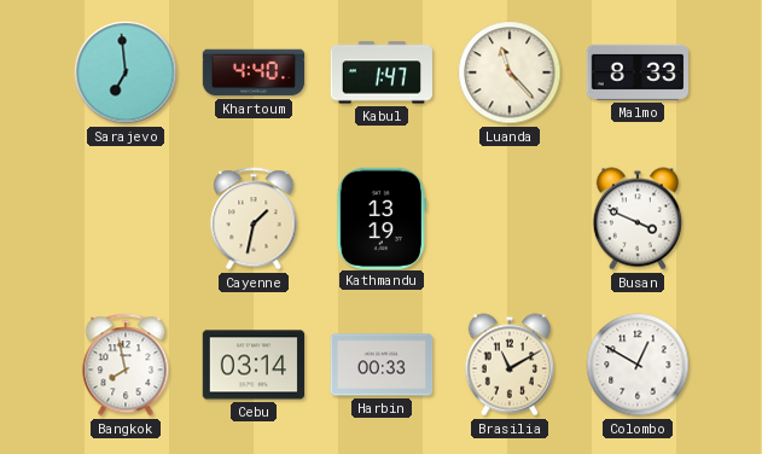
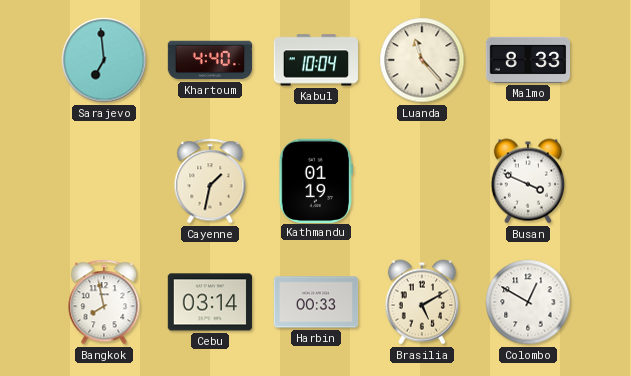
Kabul: 1:47 -> 10:04 (316, 60)
Kathmandu: 13:19 -> 01:19 (316, 180)
Brasilia: 11:10 -> 5:10 (421, 302)
